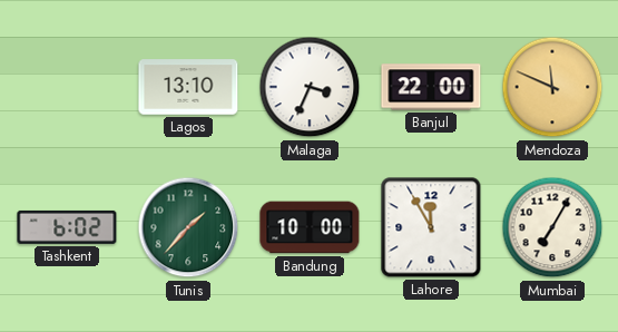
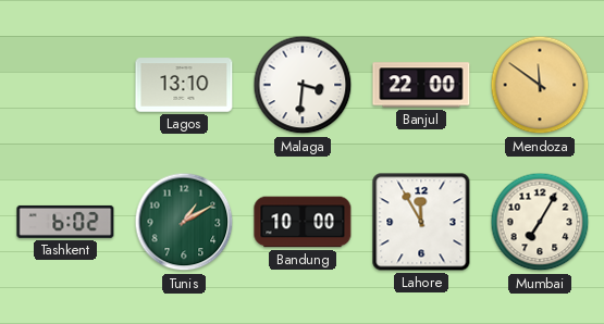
Malaga: 3:34 -> 3:31 (303, 85)
Mendoza: 11:49 -> 11:51 (540, 85)
Tunis: 1:37 -> 1:10 (184, 222)
